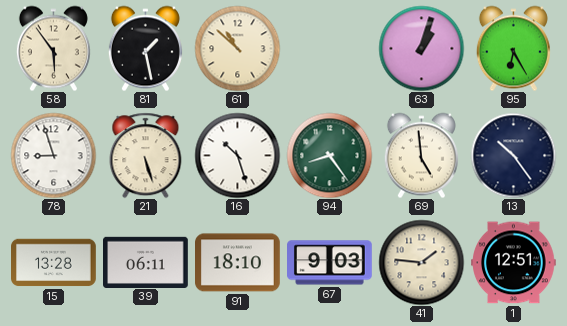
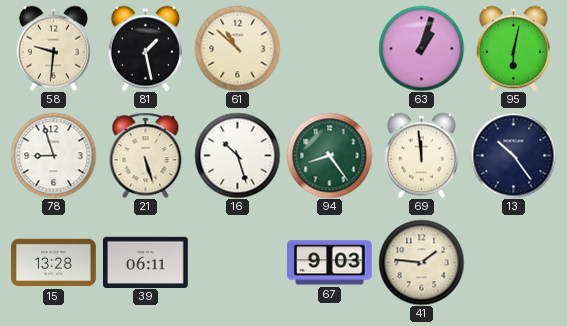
58: 5:54 -> 9:31 (53, 48)
95: 6:25 -> 6:02 (513, 48)
69: 4:59 -> 11:59 (421, 155)
91: 18:10 -> none (238, 263)
1: 12:51 -> none (514, 263)
